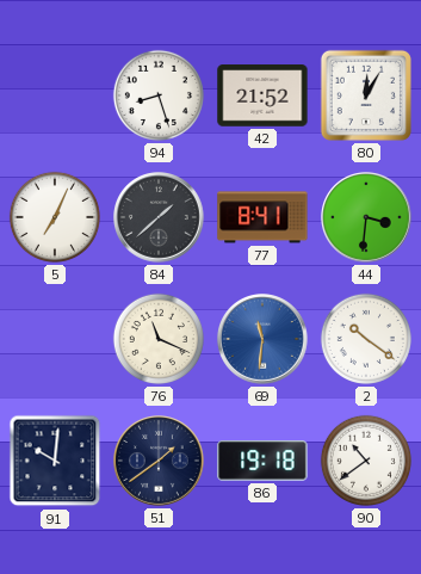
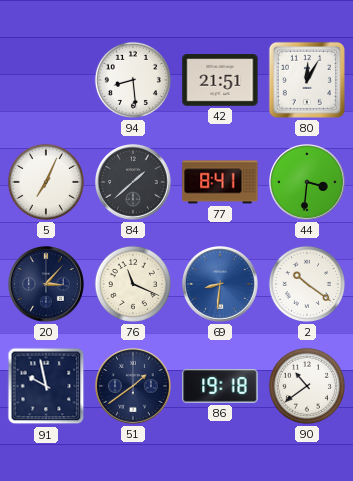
94: 8:27 -> 8:29 (133, 80)
42: 21:52 -> 21:51 (220, 80)
20: none -> 3:07 (47, 285)
69: 11:31 -> 8:31 (221, 285)
91: 10:01 -> 9:58 (46, 386)
